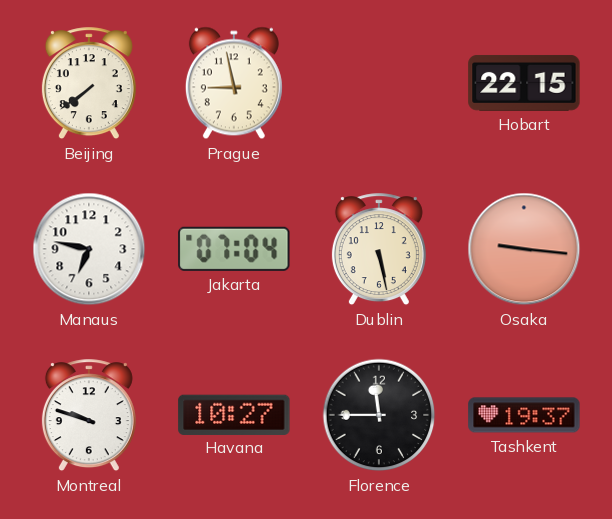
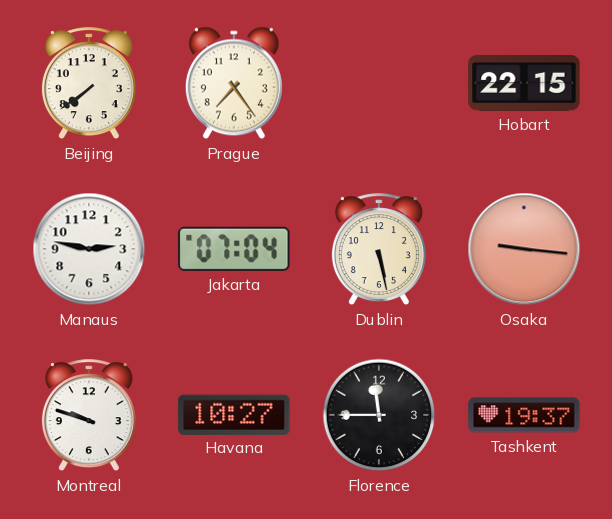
Prague: 8:58 -> 7:24 (234, 83)
Manaus: 6:47 -> 2:47 (89, 249)
